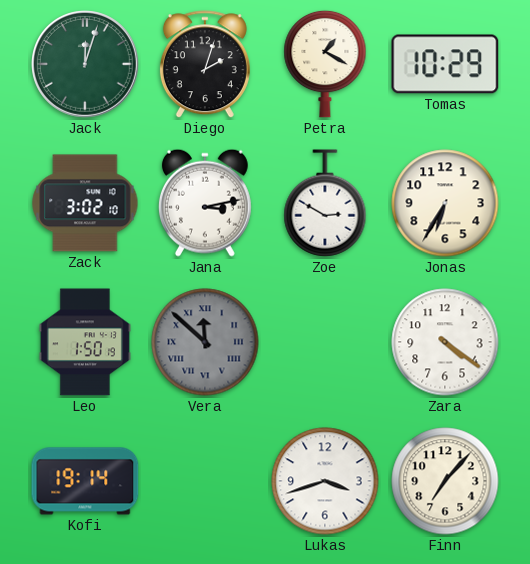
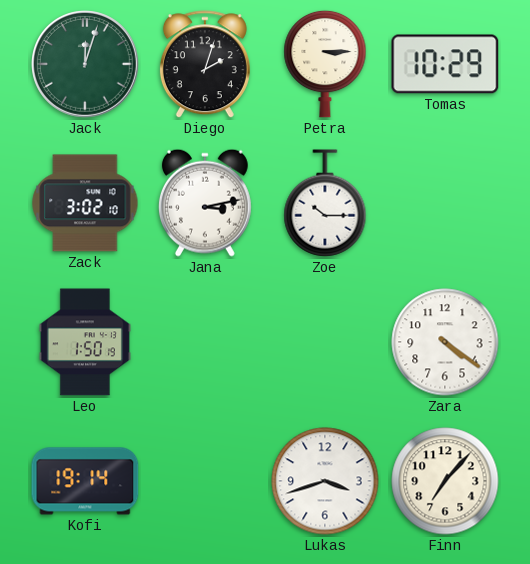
Petra: 1:20 -> 3:15 (325, 64)
Zoe: 2:50 -> 10:15 (325, 203)
Jonas: 6:35 -> none (445, 203)
Vera: 11:52 -> none (205, 342)
